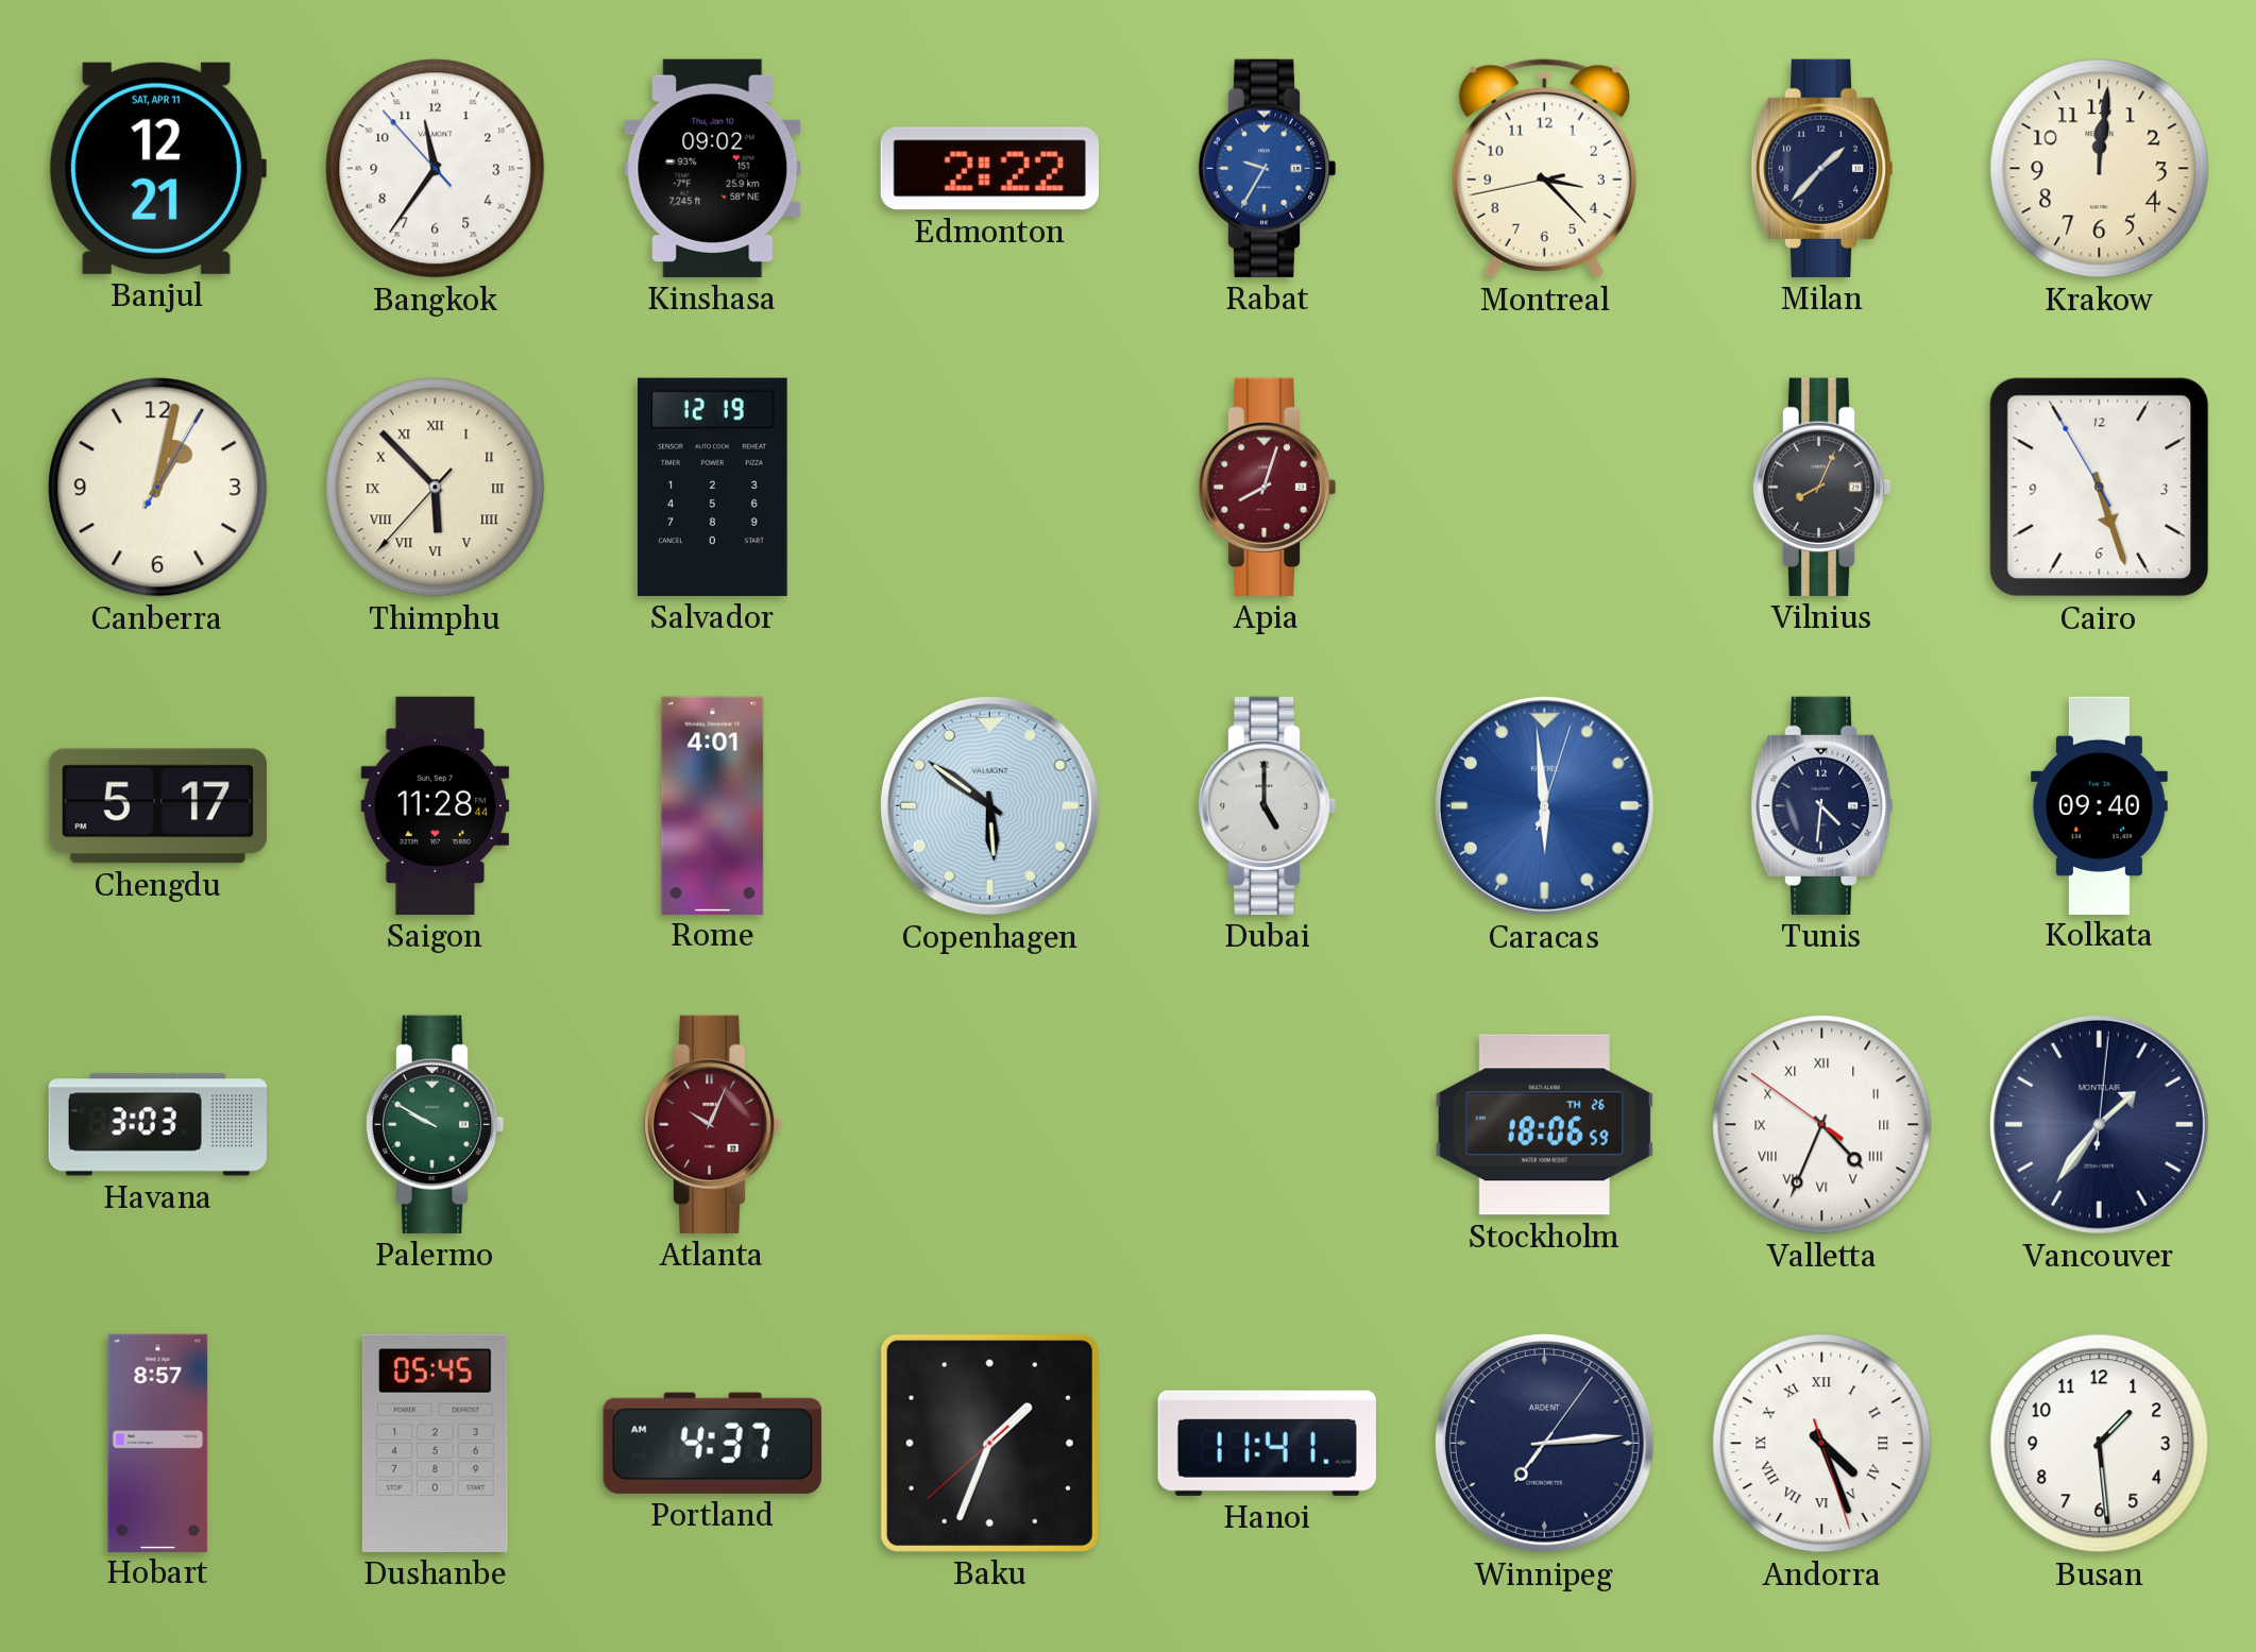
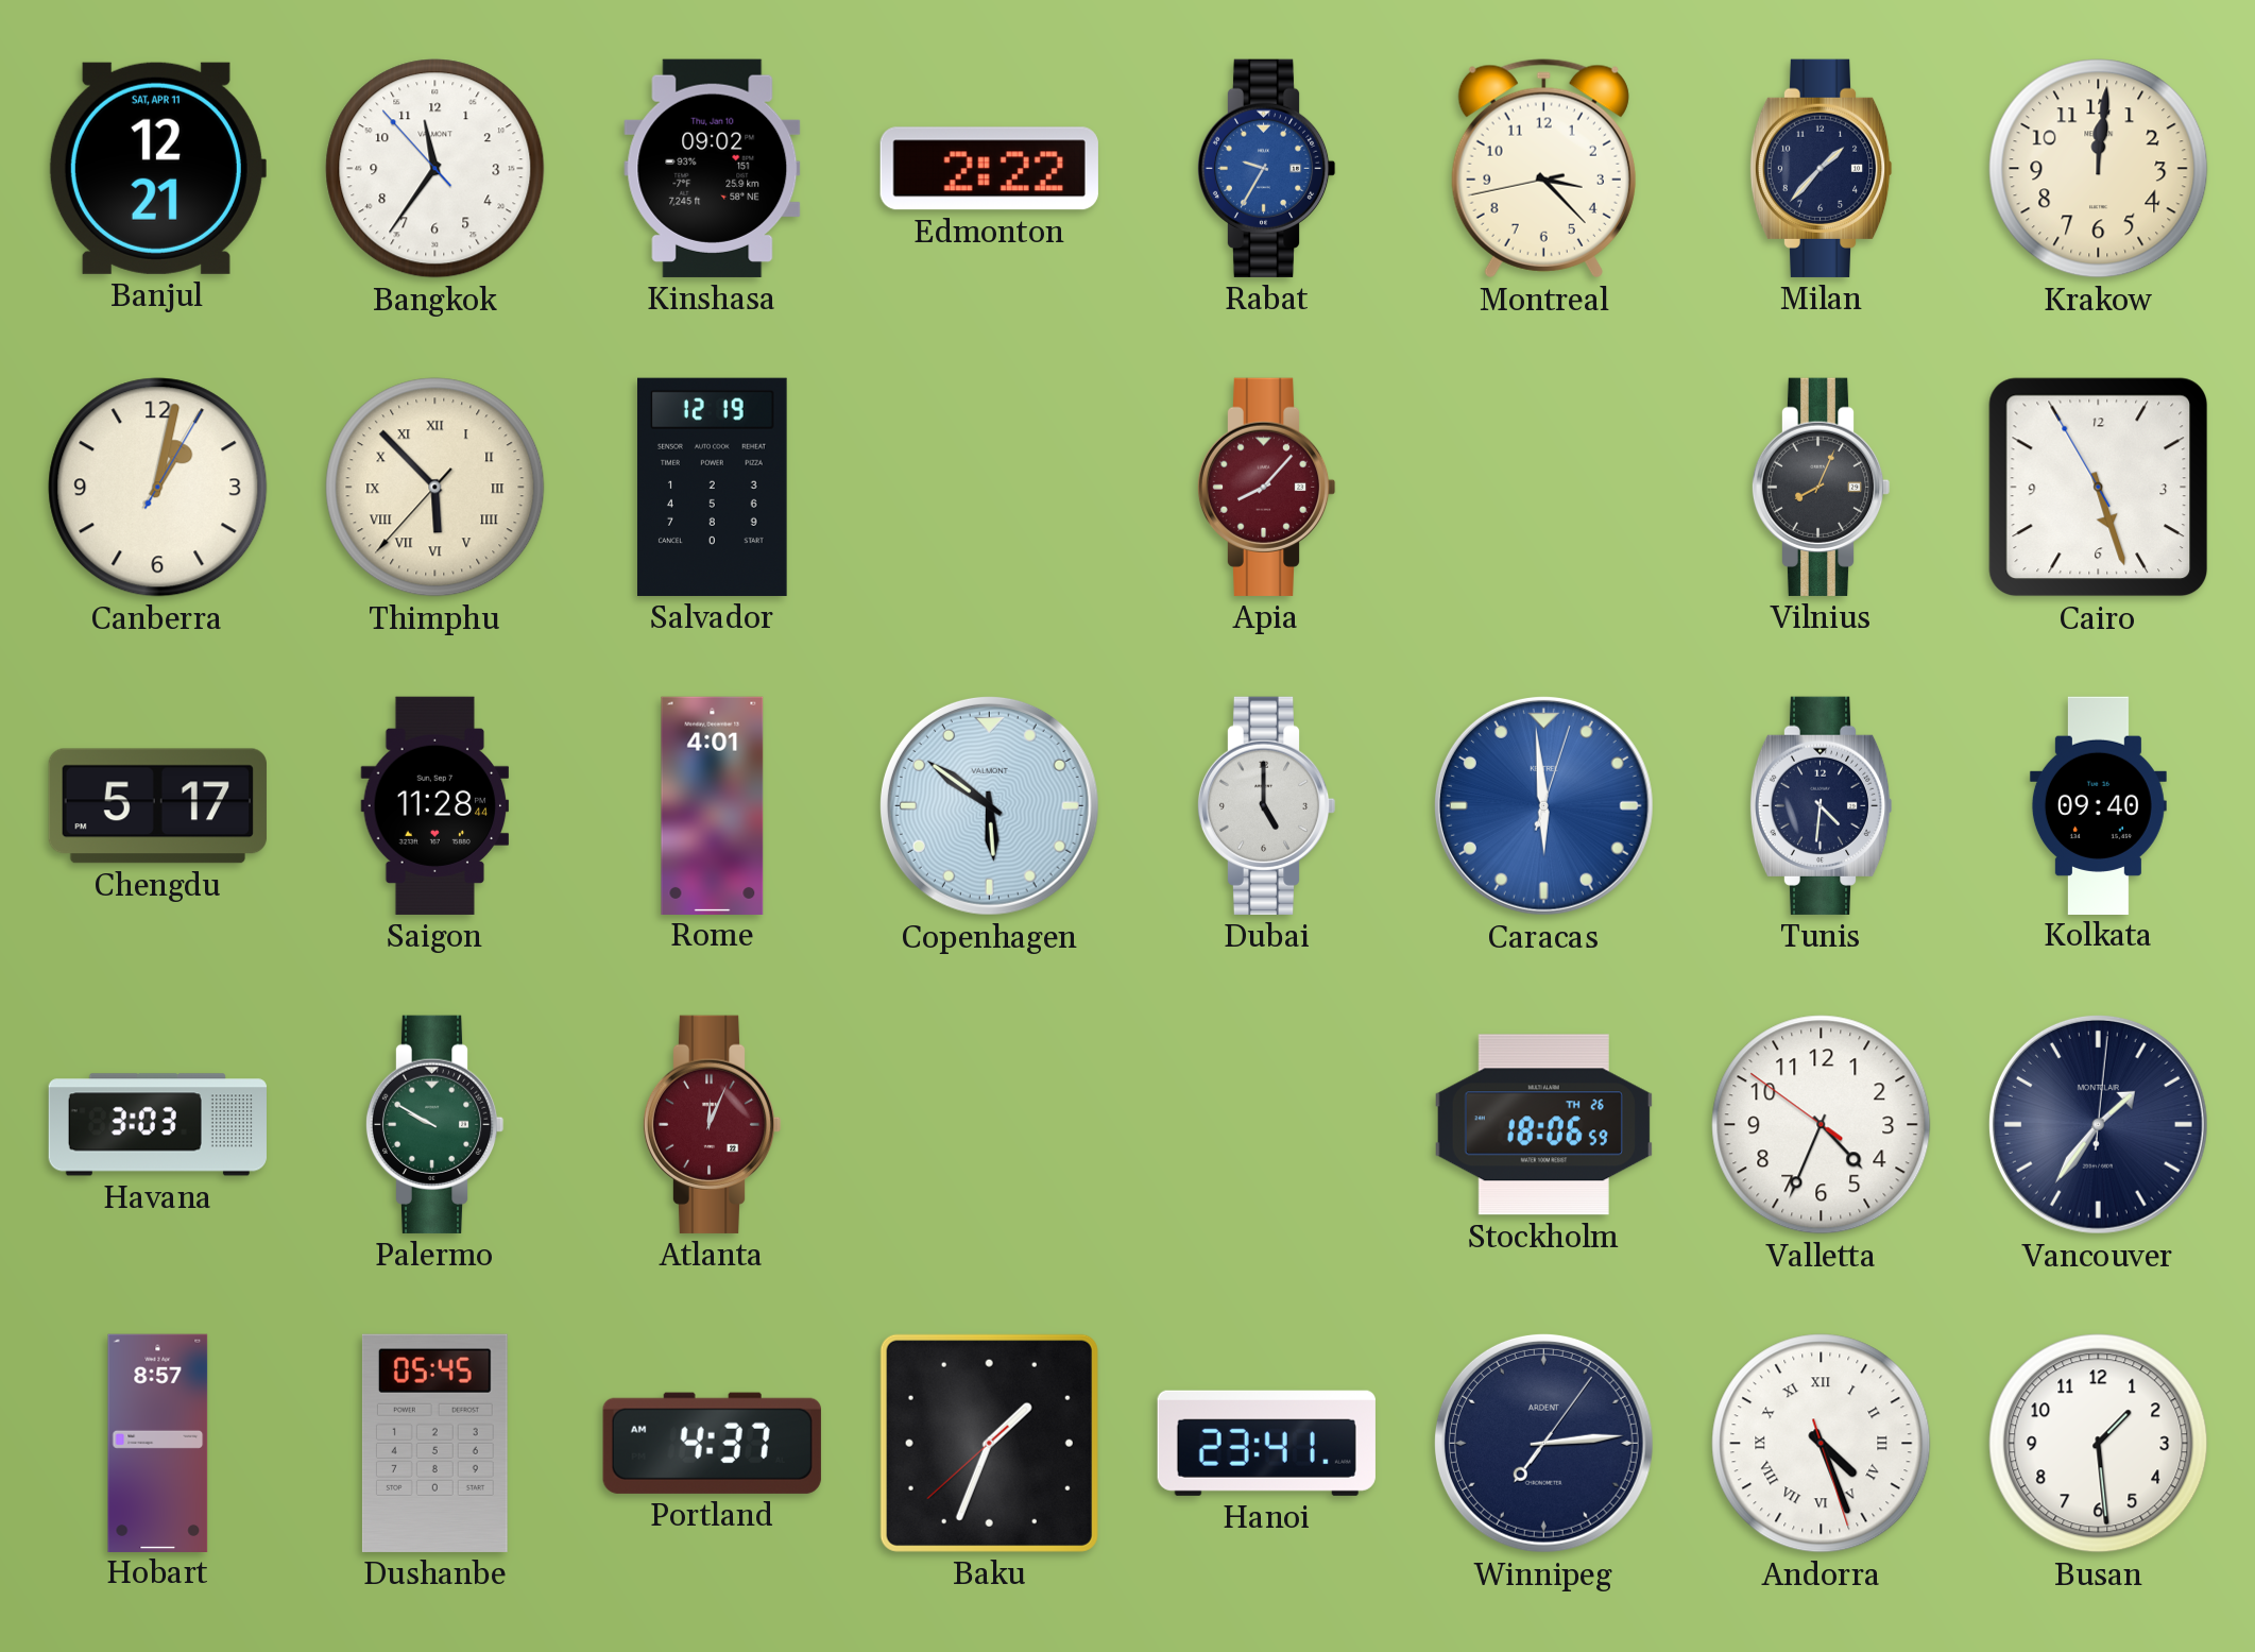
Apia: 8:03 -> 8:07 (1266, 487)
Atlanta: 10:04 -> 12:04 (712, 1124)
Valletta numerals: Roman -> Arabic (1822, 1125)
Hanoi: 11:41 -> 23:41 (1266, 1443)
